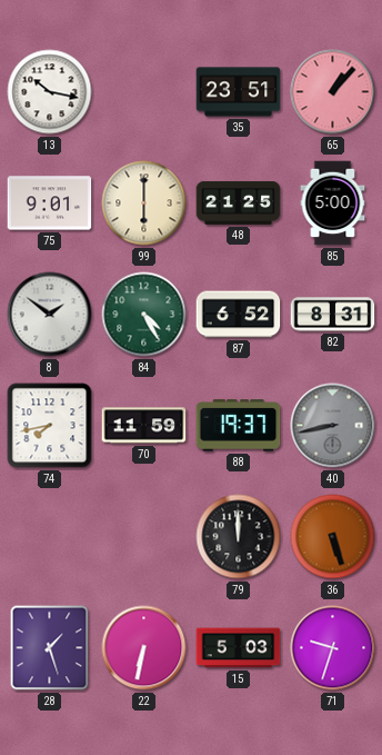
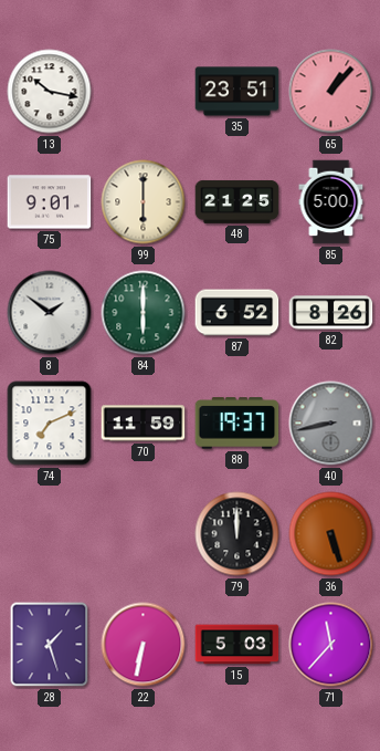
84: 4:25 -> 6:00 (144, 313)
82: 8:31 -> 8:26 (331, 313)
74: 7:43 -> 7:11 (50, 424)
71: 9:33 -> 11:37 (331, 645)
